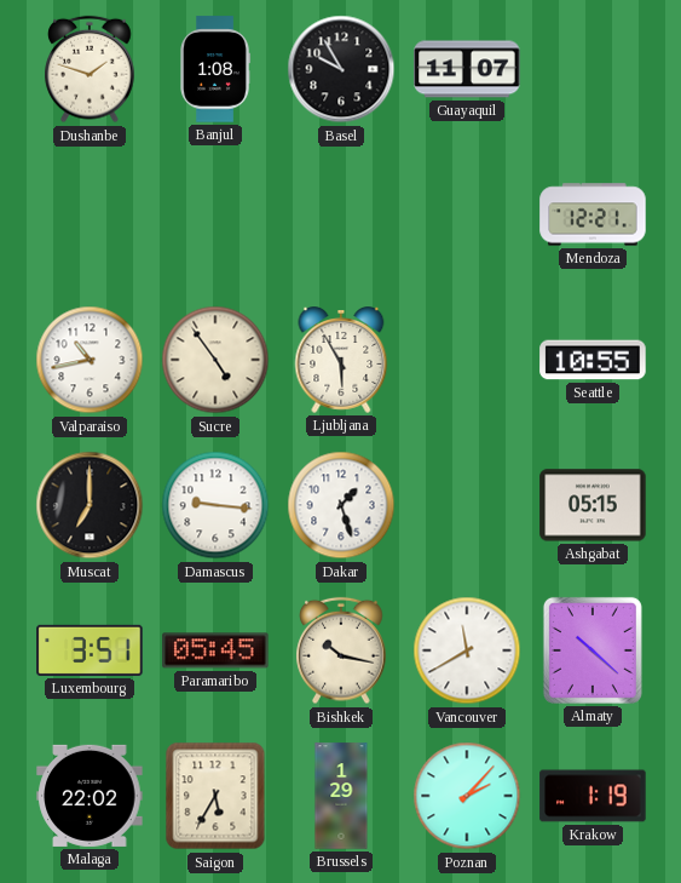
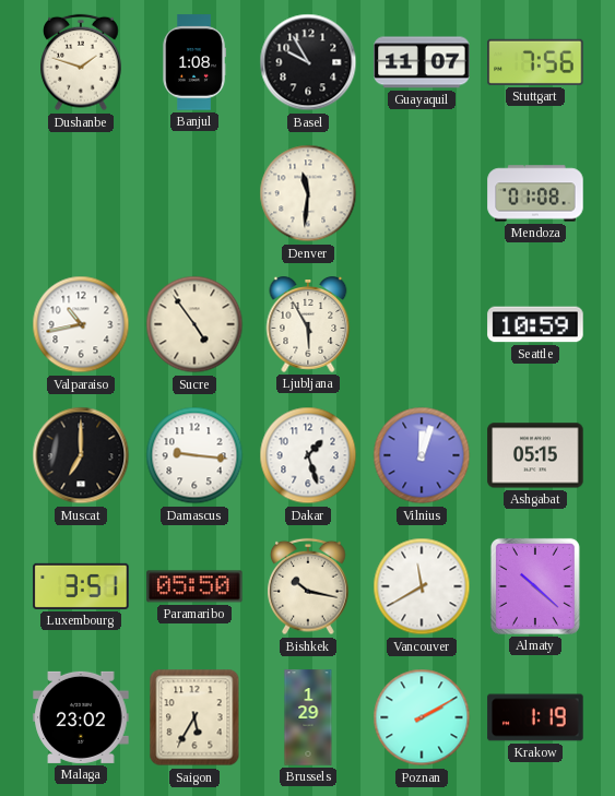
Stuttgart: none -> 7:56 (535, 62)
Denver: none -> 11:31 (308, 193)
Mendoza: 12:21 -> 01:08 (535, 193)
Seattle: 10:55 -> 10:59 (535, 324)
Vilnius: none -> 12:03 (422, 455)
Paramaribo: 05:45 -> 05:50 (194, 586)
Malaga: 22:02 -> 23:02 (81, 717)
Poznan: 2:07 -> 2:10 (422, 717)
